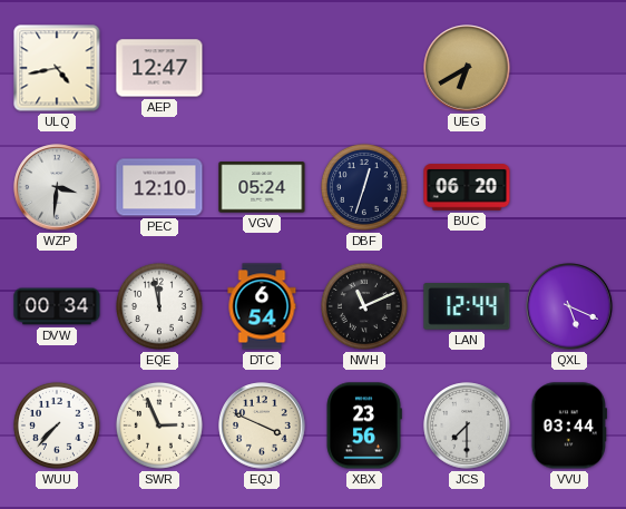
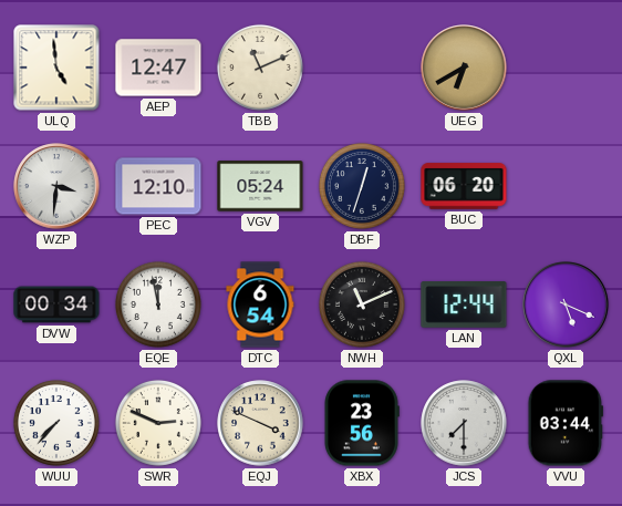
ULQ: 4:43 -> 4:59 (56, 68)
TBB: none -> 11:11 (260, 68)
SWR: 2:56 -> 2:49 (158, 423)
